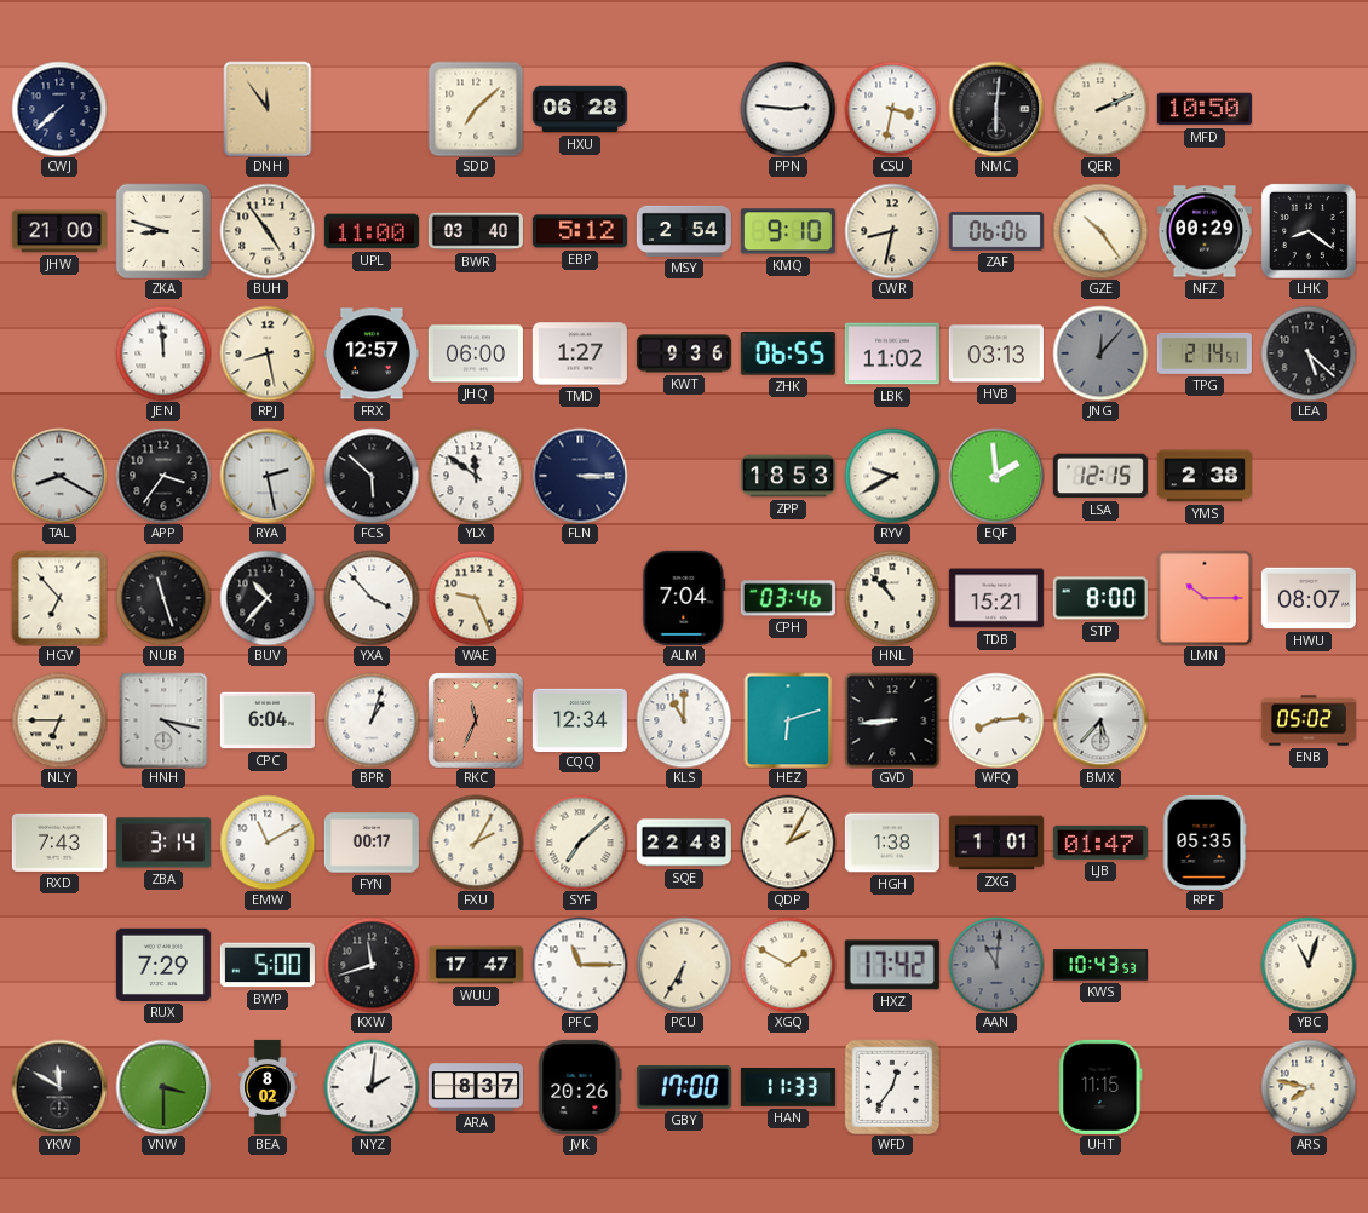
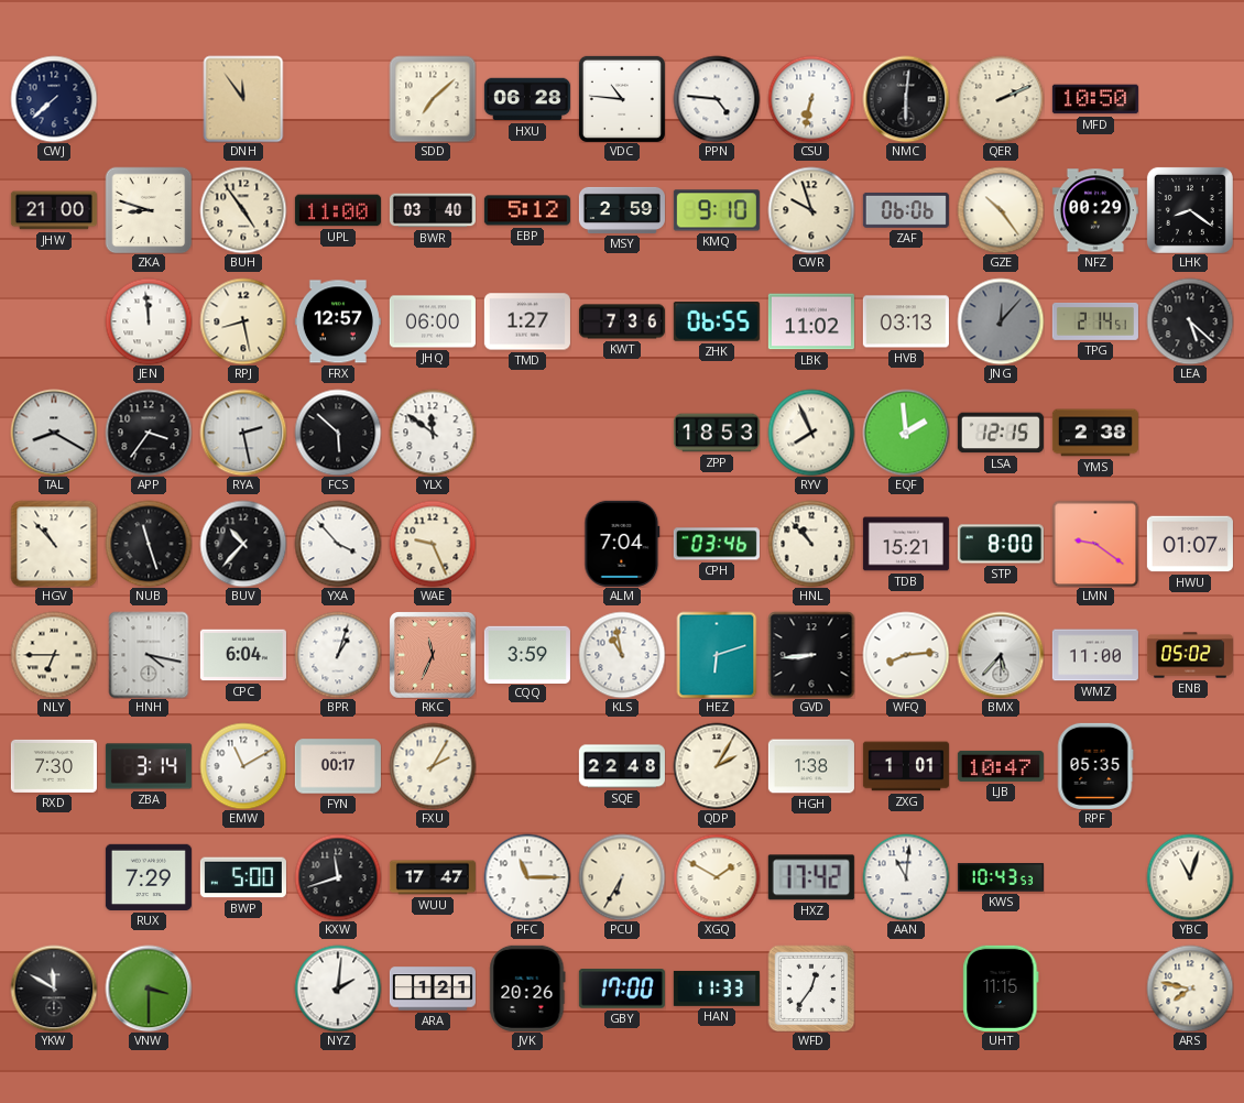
VDC: none -> 10:46 (622, 99)
PPN: 2:46 -> 4:46 (717, 99)
CSU: 3:32 -> 6:32 (811, 99)
MSY: 2:54 -> 2:59 (622, 210)
CWR: 8:32 -> 9:57 (811, 210)
KWT: 9:36 -> 7:36 (622, 321)
FLN: 3:15 -> none (580, 476)
RYV: 9:40 -> 7:56 (811, 433)
HGV: 6:53 -> 10:53 (54, 544)
LMN: 10:15 -> 9:21 (1095, 544)
HWU: 08:07 -> 01:07 (1190, 544)
CQQ: 12:34 -> 3:59 (527, 654)
KLS: 11:00 -> 10:58 (622, 655)
WMZ: none -> 11:00 (1095, 655)
RXD: 7:43 -> 7:30 (54, 766)
SYF: 7:08 -> none (580, 843)
LJB: 01:47 -> 10:47 (1001, 766)
AAN dial: grey -> white (906, 877)
BEA: 8:02 -> none (268, 1087)
ARA: 8:37 -> 1:21 (433, 989)
